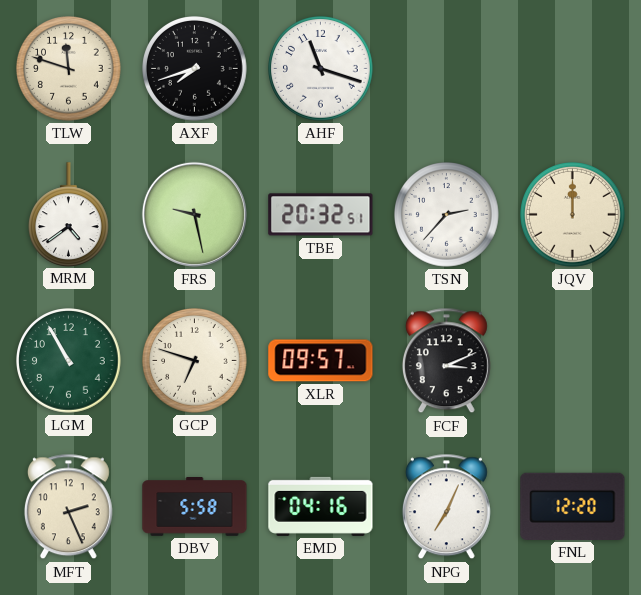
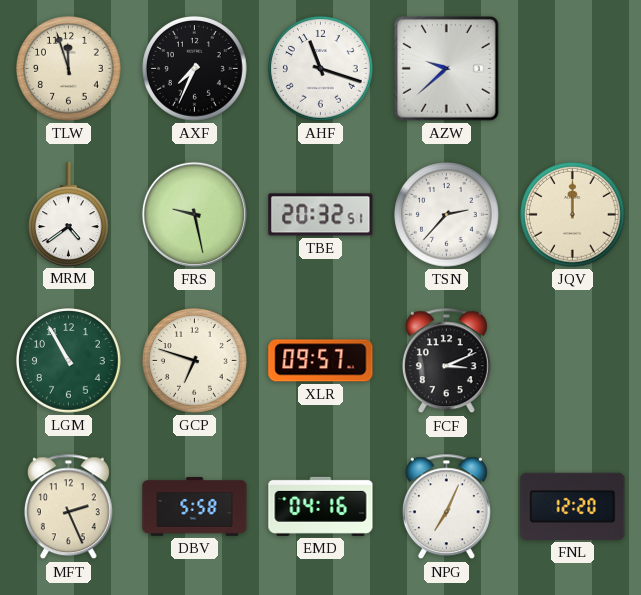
TLW: 11:48 -> 11:57 (69, 69)
AXF: 7:42 -> 7:34 (195, 69)
AZW: none -> 9:38 (446, 68)
